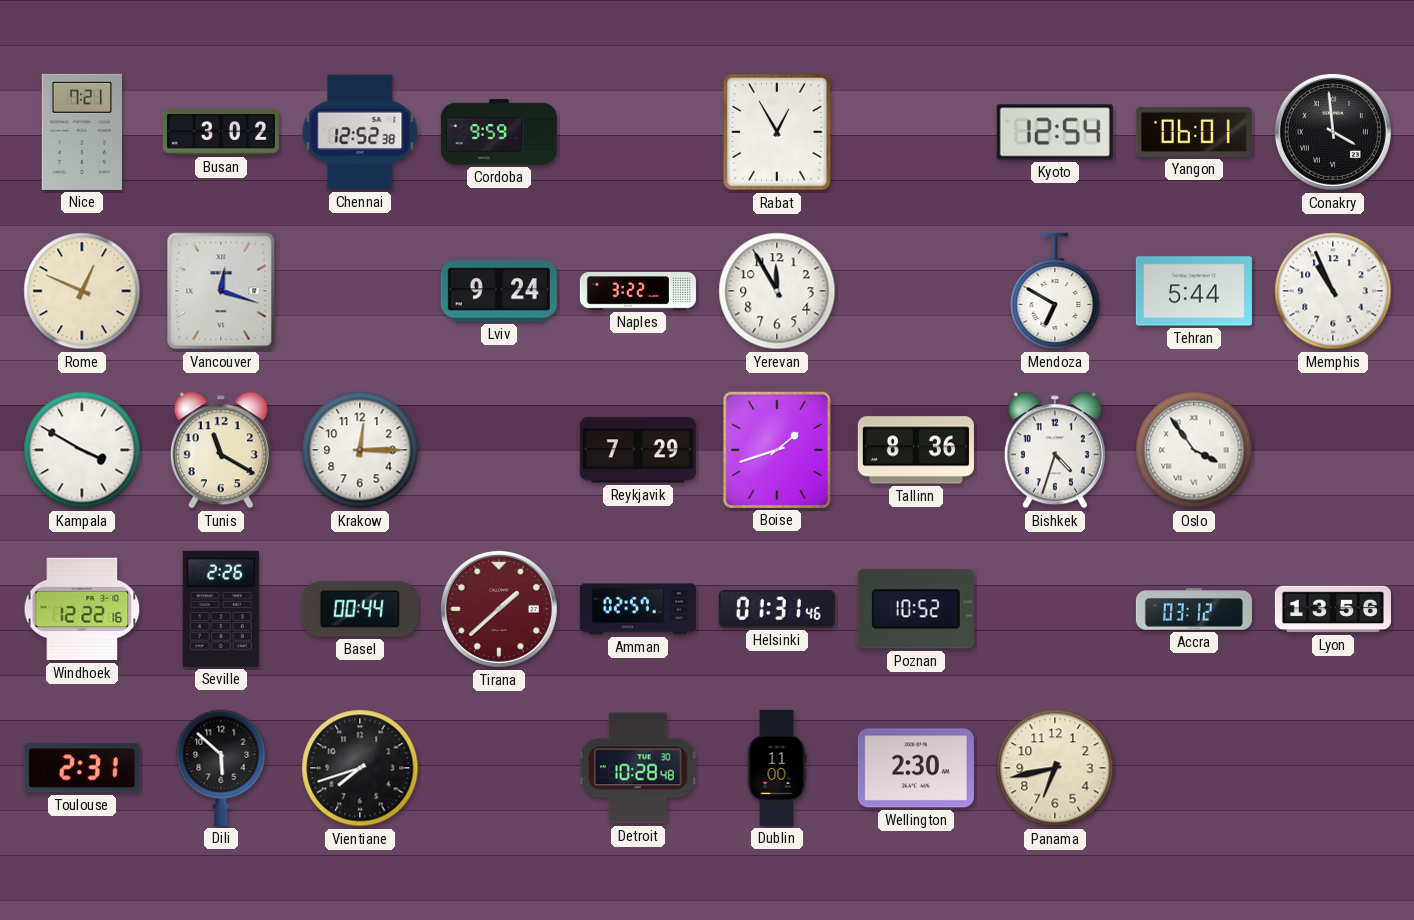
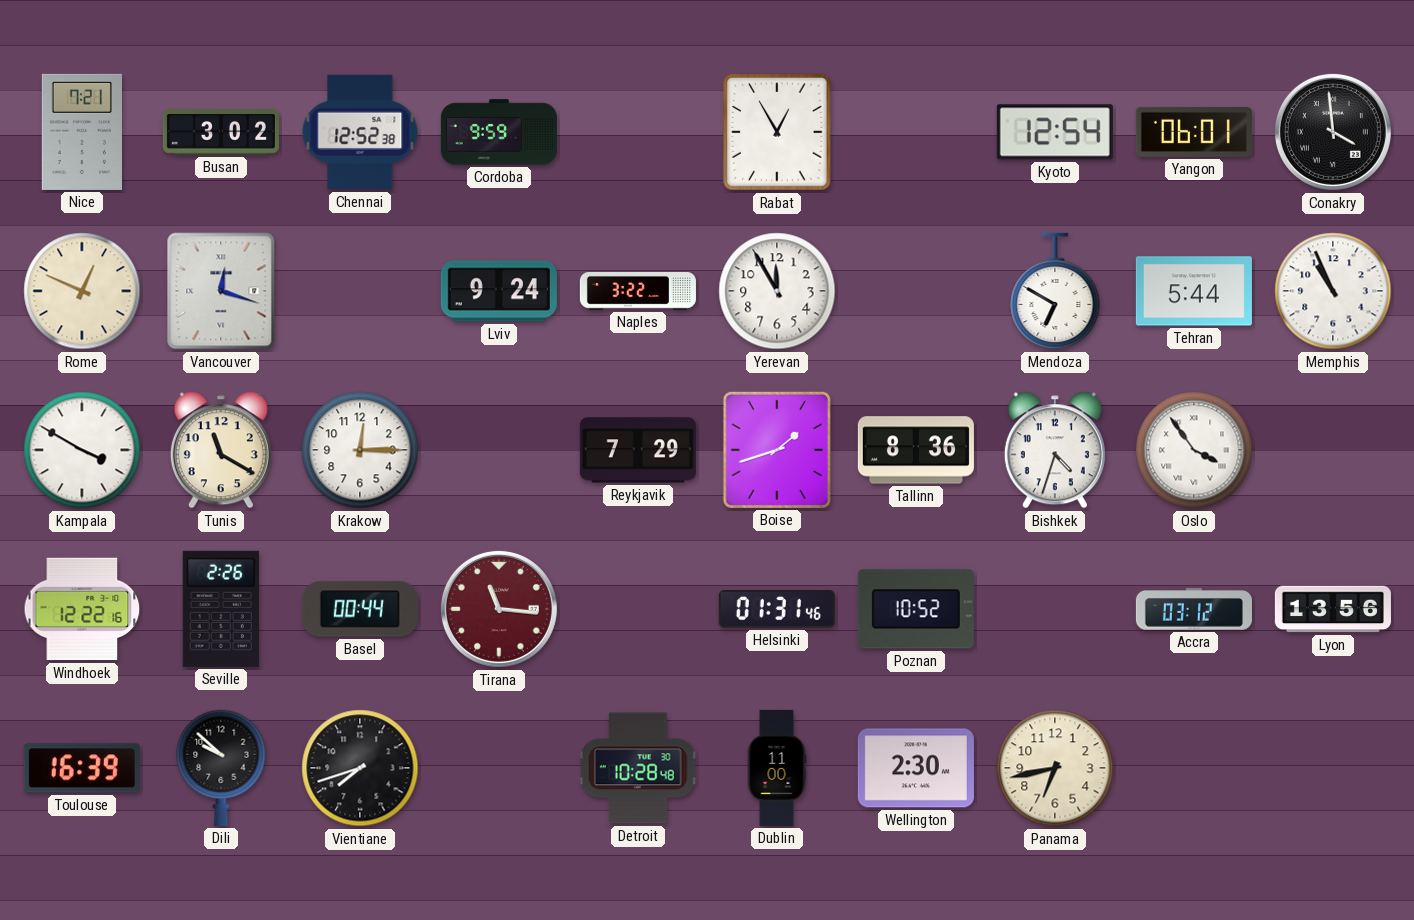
Tirana: 1:38 -> 11:16 (499, 609)
Amman: 02:57 -> none (638, 609)
Toulouse: 2:31 -> 16:39 (82, 768)
Dili: 5:52 -> 9:52 (221, 768)
